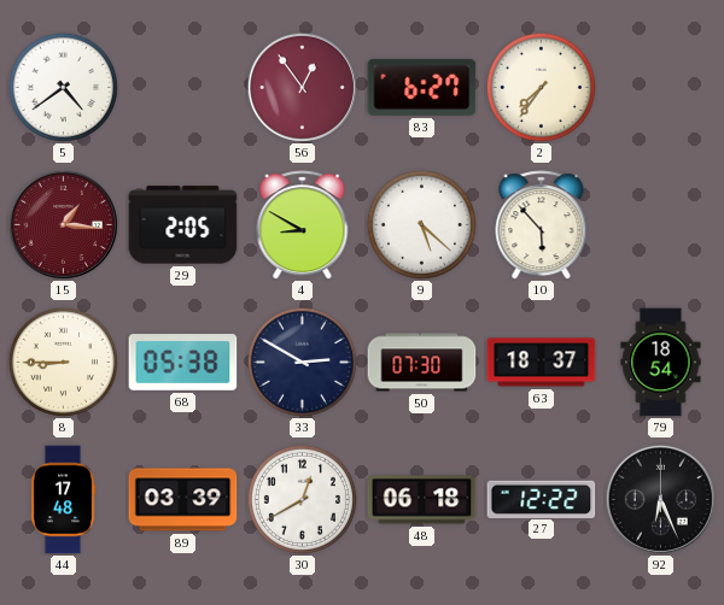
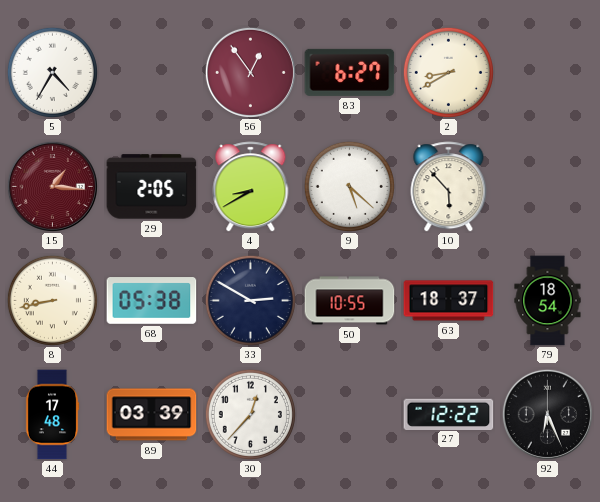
5: 4:39 -> 4:35 (52, 72)
2: 7:36 -> 8:40 (448, 72)
4: 8:50 -> 8:40 (251, 187)
8: 8:45 -> 8:43 (52, 300)
50: 07:30 -> 10:55 (350, 301)
30: 12:40 -> 12:37 (250, 414)
48: 06:18 -> none (422, 500)
